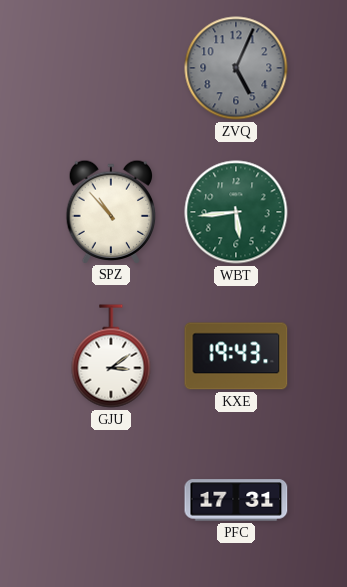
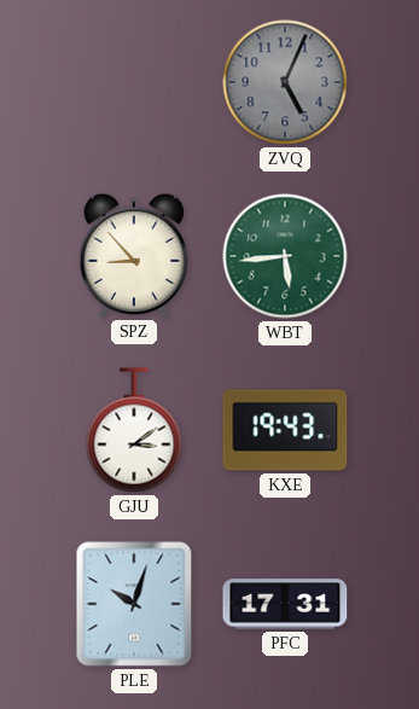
SPZ: 10:53 -> 8:53 (134, 255)
PLE: none -> 10:03 (134, 604)
